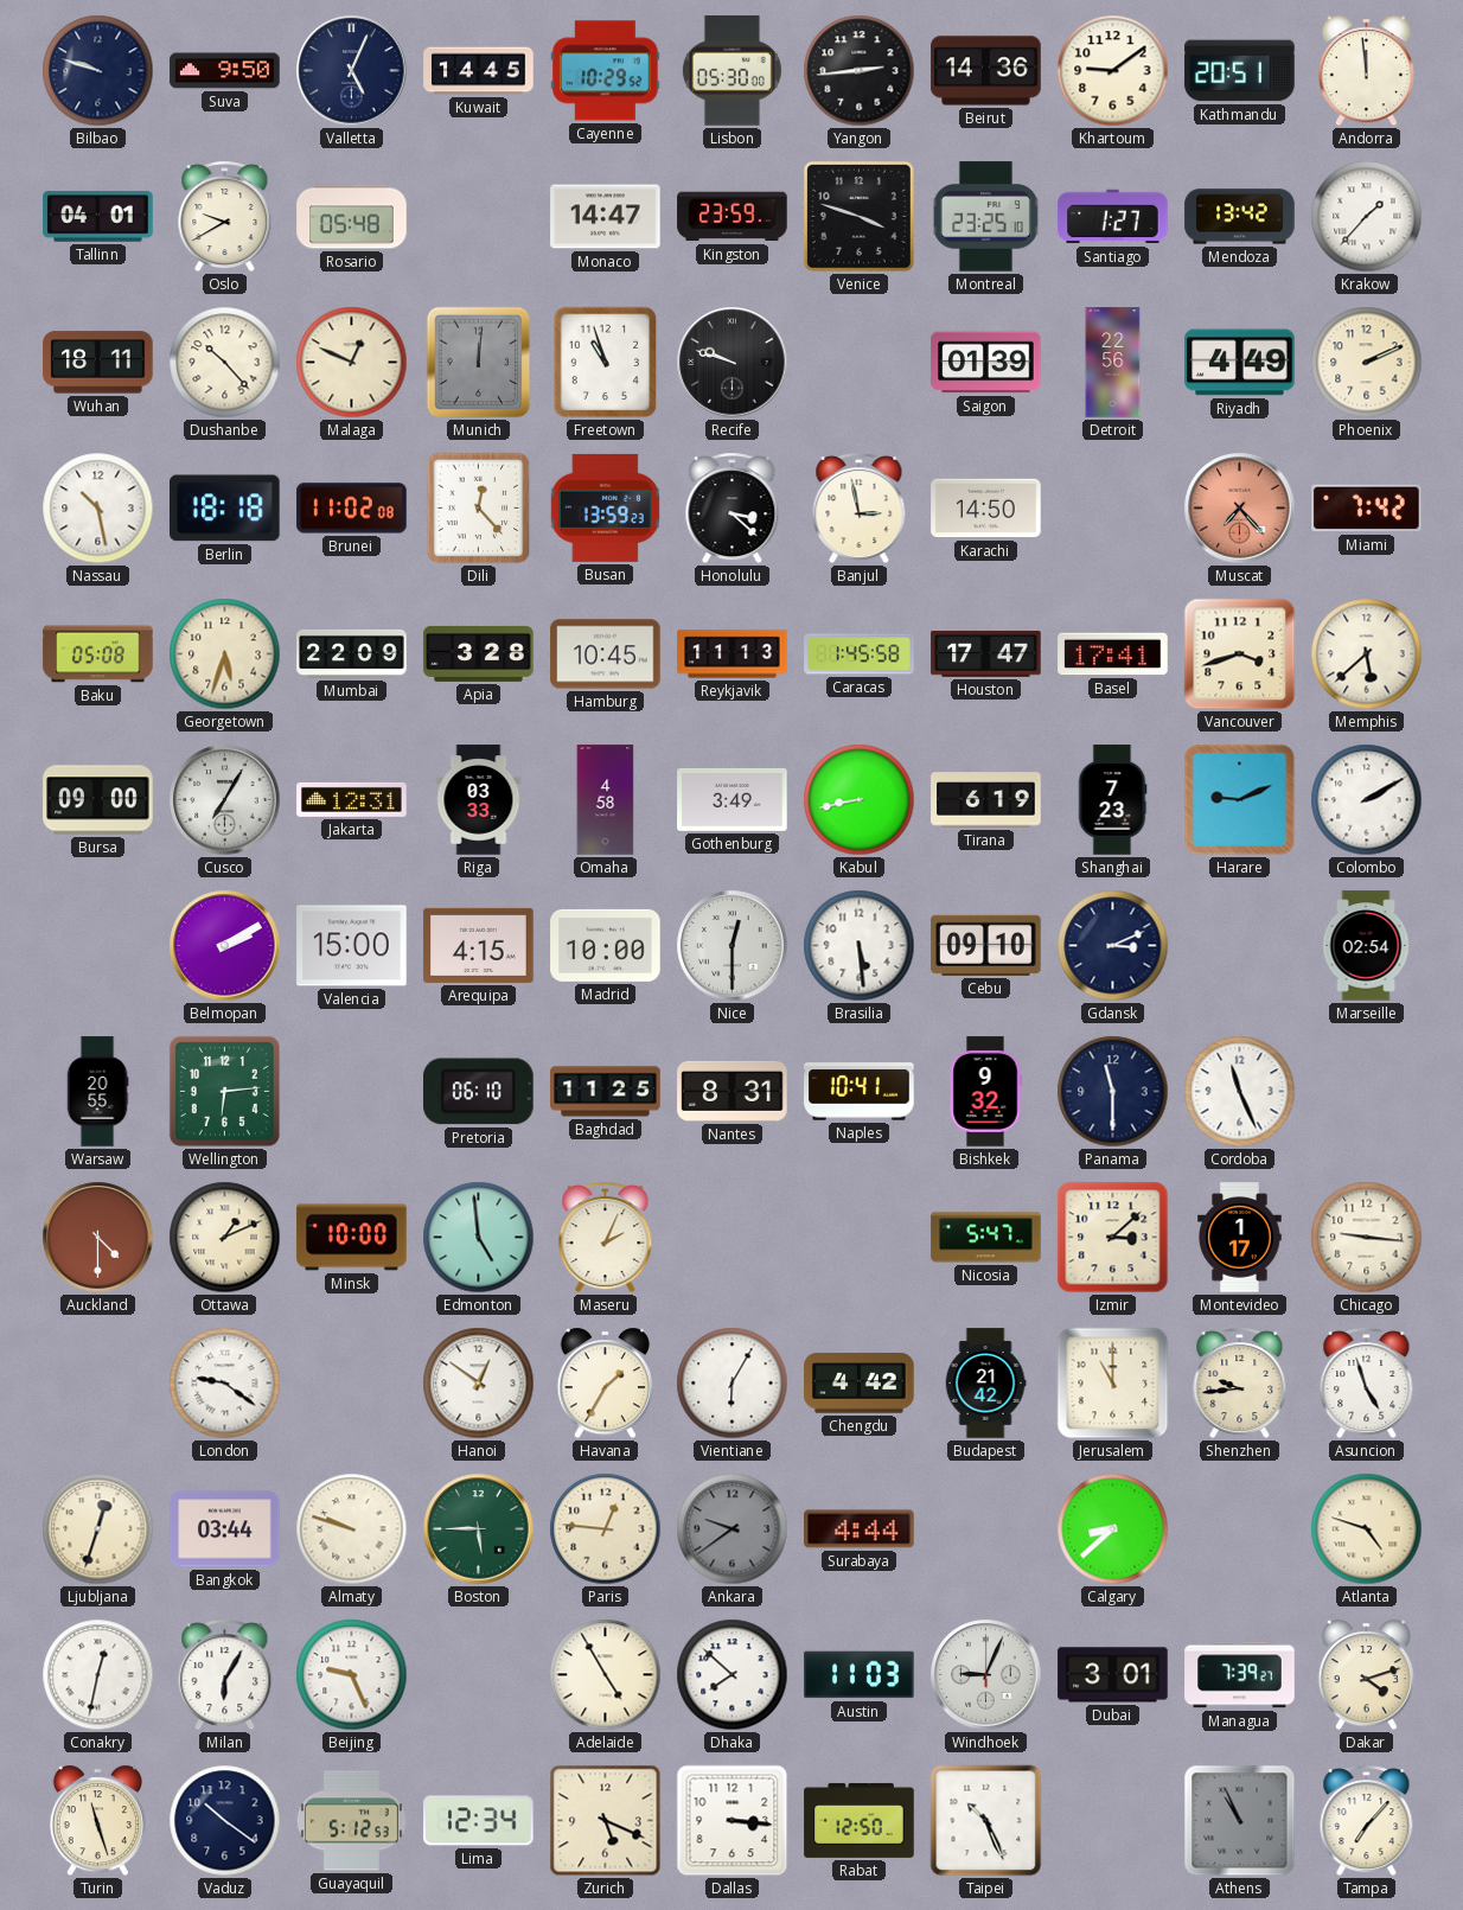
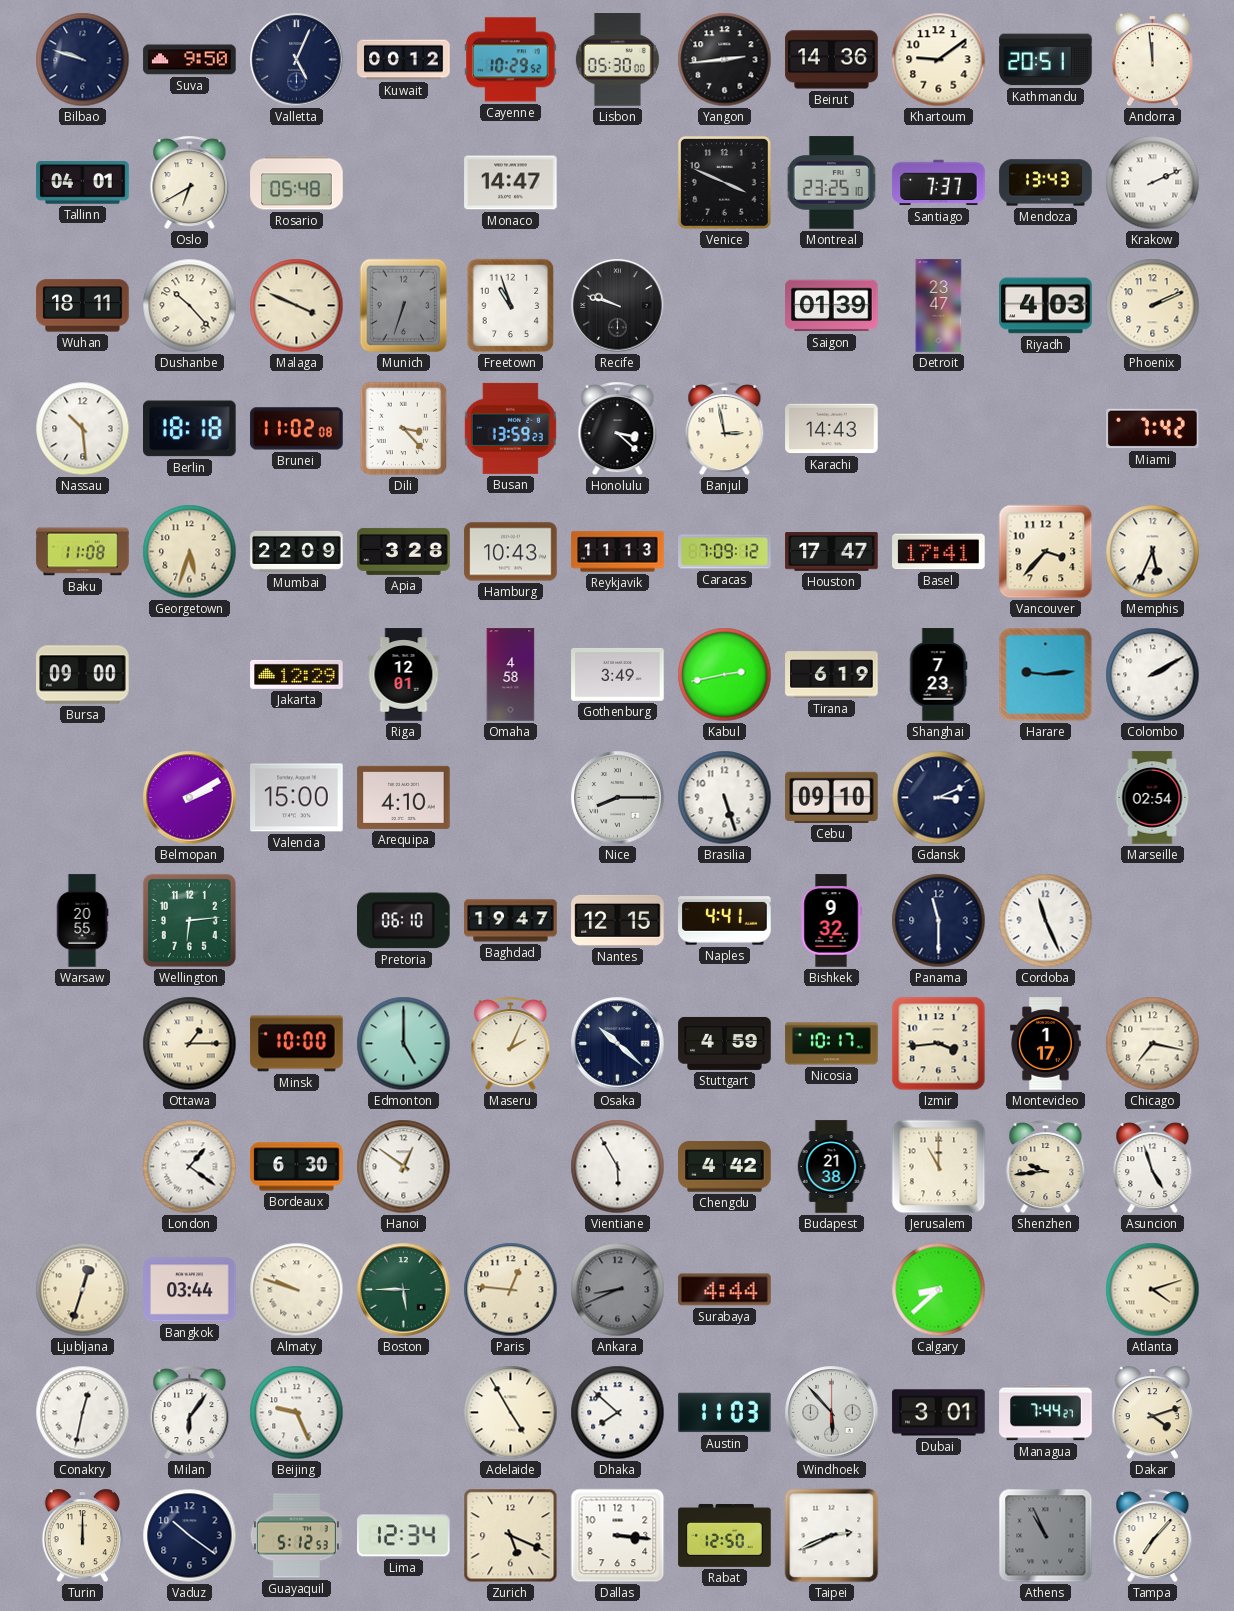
Kuwait: 14:45 -> 00:12 (404, 60)
Oslo: 9:40 -> 6:40 (190, 183)
Kingston: 23:59 -> none (733, 217)
Venice: 3:48 -> 3:49 (724, 182)
Santiago: 1:27 -> 7:37 (939, 183)
Mendoza: 13:42 -> 13:43 (1046, 183)
Krakow: 1:37 -> 2:11 (1153, 183)
Malaga: 12:49 -> 3:49 (297, 306)
Munich: 12:01 -> 6:33 (404, 306)
Detroit: 22:56 -> 23:47 (939, 306)
Riyadh: 4:49 -> 4:03 (1046, 306)
Nassau: 10:28 -> 10:29 (83, 429)
Dili: 12:23 -> 3:23 (404, 429)
Karachi: 14:50 -> 14:43 (832, 429)
Muscat: 7:23 -> none (1240, 509)
Baku: 05:08 -> 11:08 (83, 552)
Hamburg: 10:45 -> 10:43 (511, 552)
Caracas: 1:45 -> 7:09 (725, 552)
Vancouver: 3:42 -> 3:37 (1046, 552)
Memphis: 5:38 -> 5:34 (1153, 552)
Cusco: 7:05 -> none (225, 800)
Jakarta: 12:31 -> 12:29 (297, 674)
Riga: 03:33 -> 12:01 (404, 675)
Kabul: 8:43 -> 2:43 (725, 675)
Harare: 9:11 -> 9:14 (1046, 675)
Arequipa: 4:15 -> 4:10 (404, 797)
Madrid: 10:00 -> none (606, 945)
Nice: 12:30 -> 8:15 (618, 798)
Brasilia: 5:29 -> 5:27 (725, 798)
Baghdad: 11:25 -> 19:47 (511, 921)
Nantes: 8:31 -> 12:15 (618, 920)
Naples: 10:41 -> 4:41 (725, 921)
Auckland: 4:30 -> none (98, 1238)
Ottawa: 1:11 -> 1:15 (190, 1044)
Edmonton: 4:59 -> 5:00 (404, 1044)
Osaka: none -> 10:22 (618, 1044)
Stuttgart: none -> 4:59 (725, 1043)
Nicosia: 5:47 -> 10:17 (832, 1044)
Izmir: 3:08 -> 3:44 (939, 1044)
Chicago: 9:16 -> 7:17 (1153, 1044)
London: 9:21 -> 1:21 (190, 1167)
Bordeaux: none -> 6:30 (297, 1167)
Havana: 1:35 -> none (605, 1384)
Vientiane: 6:05 -> 5:55 (618, 1167)
Budapest: 21:42 -> 21:38 (831, 1167)
Ankara: 9:39 -> 8:41 (618, 1290)
Atlanta: 4:48 -> 4:12 (1153, 1290)
Milan: 6:05 -> 6:06 (190, 1413)
Windhoek: 9:04 -> 5:53 (832, 1413)
Managua: 7:39 -> 7:44 (1046, 1413)
Turin: 11:27 -> 12:00 (82, 1536)
Taipei: 10:26 -> 2:41 (832, 1536)
